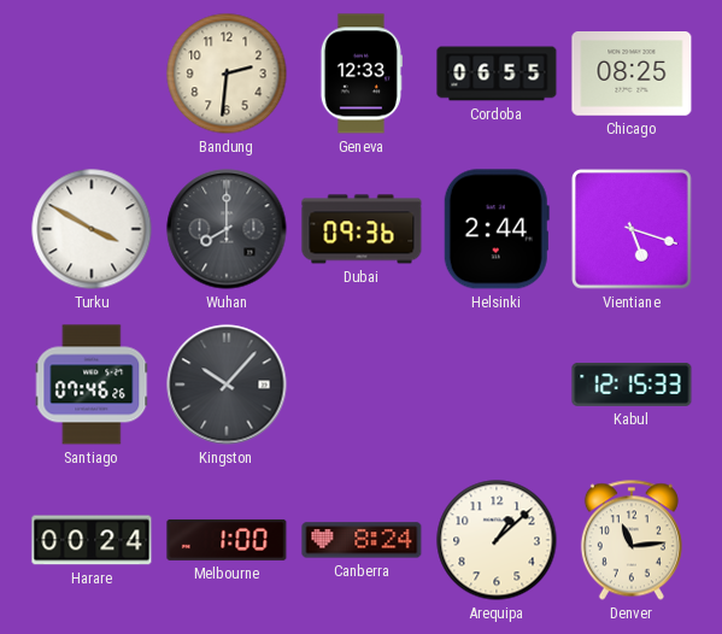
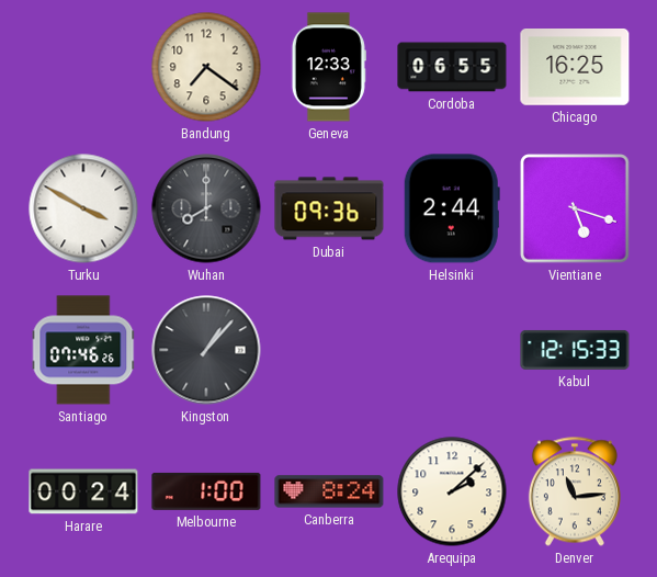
Bandung: 2:31 -> 7:21 (206, 67)
Chicago: 08:25 -> 16:25 (575, 67)
Kingston: 10:07 -> 1:07 (206, 350)
Arequipa: 1:08 -> 2:08 (452, 491)
